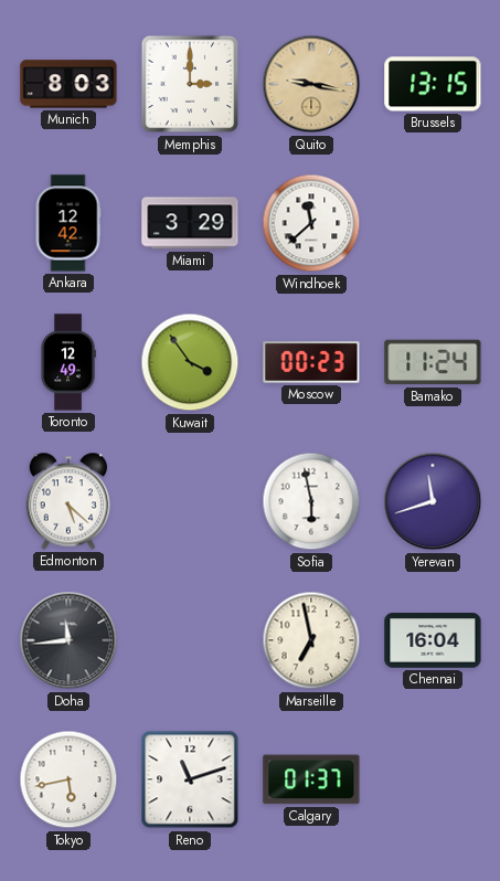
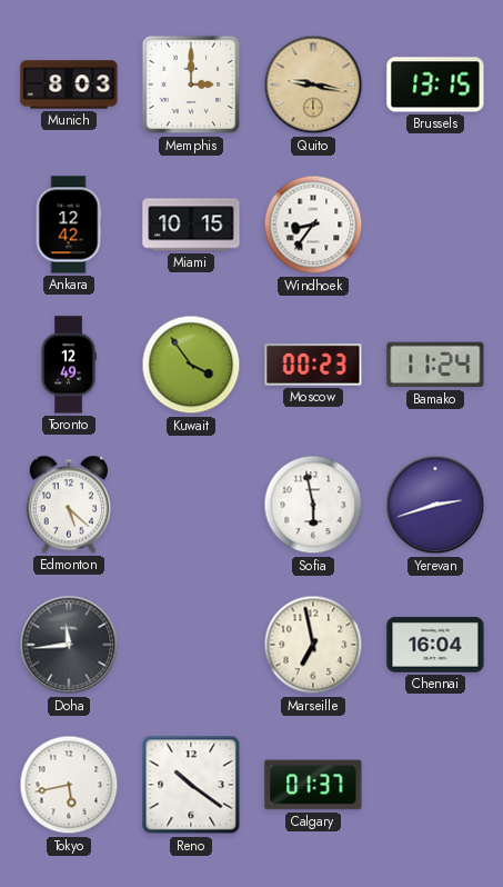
Miami: 3:29 -> 10:15 (191, 225)
Windhoek: 11:38 -> 8:36 (313, 225)
Yerevan: 11:42 -> 2:42 (435, 505)
Reno: 11:12 -> 10:21 (191, 785)
